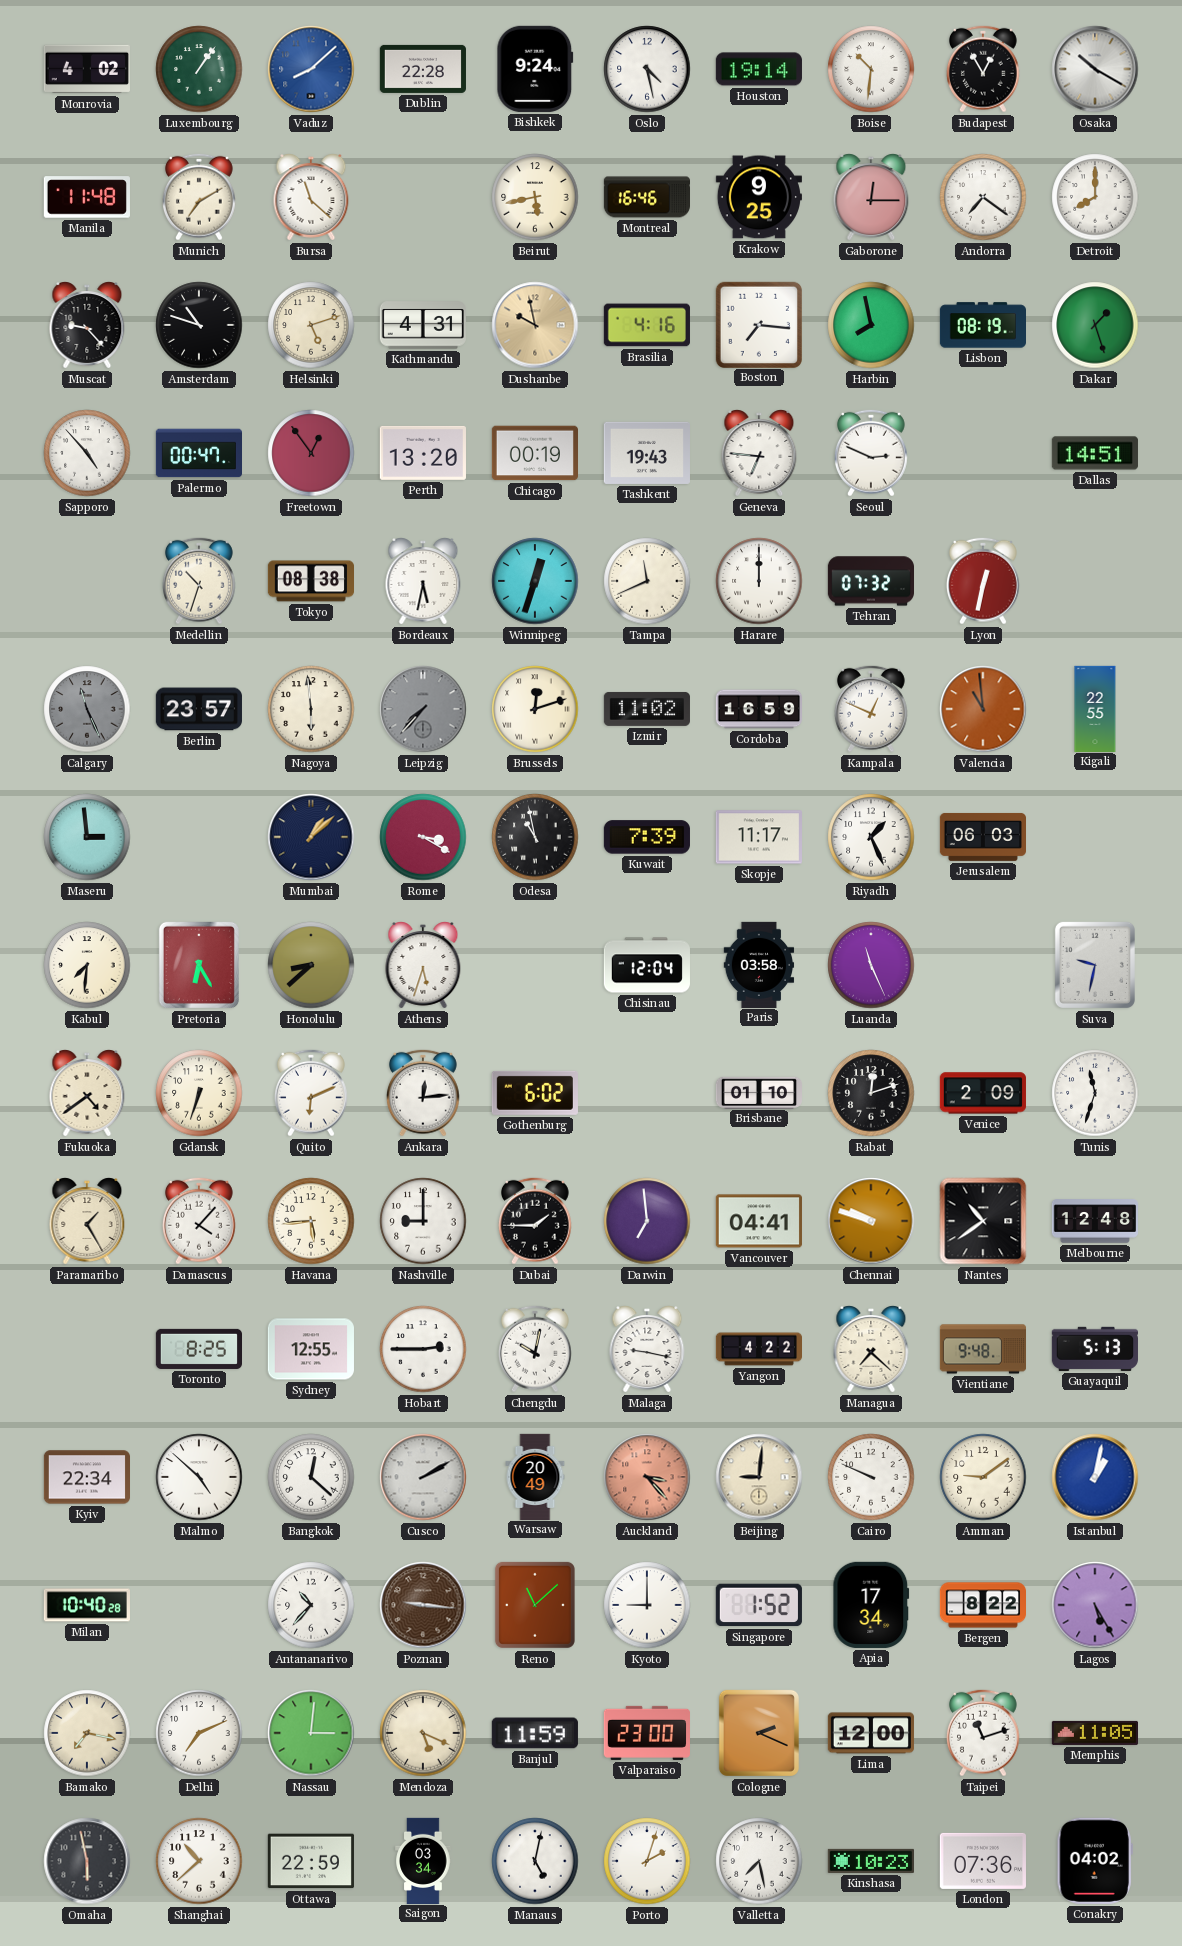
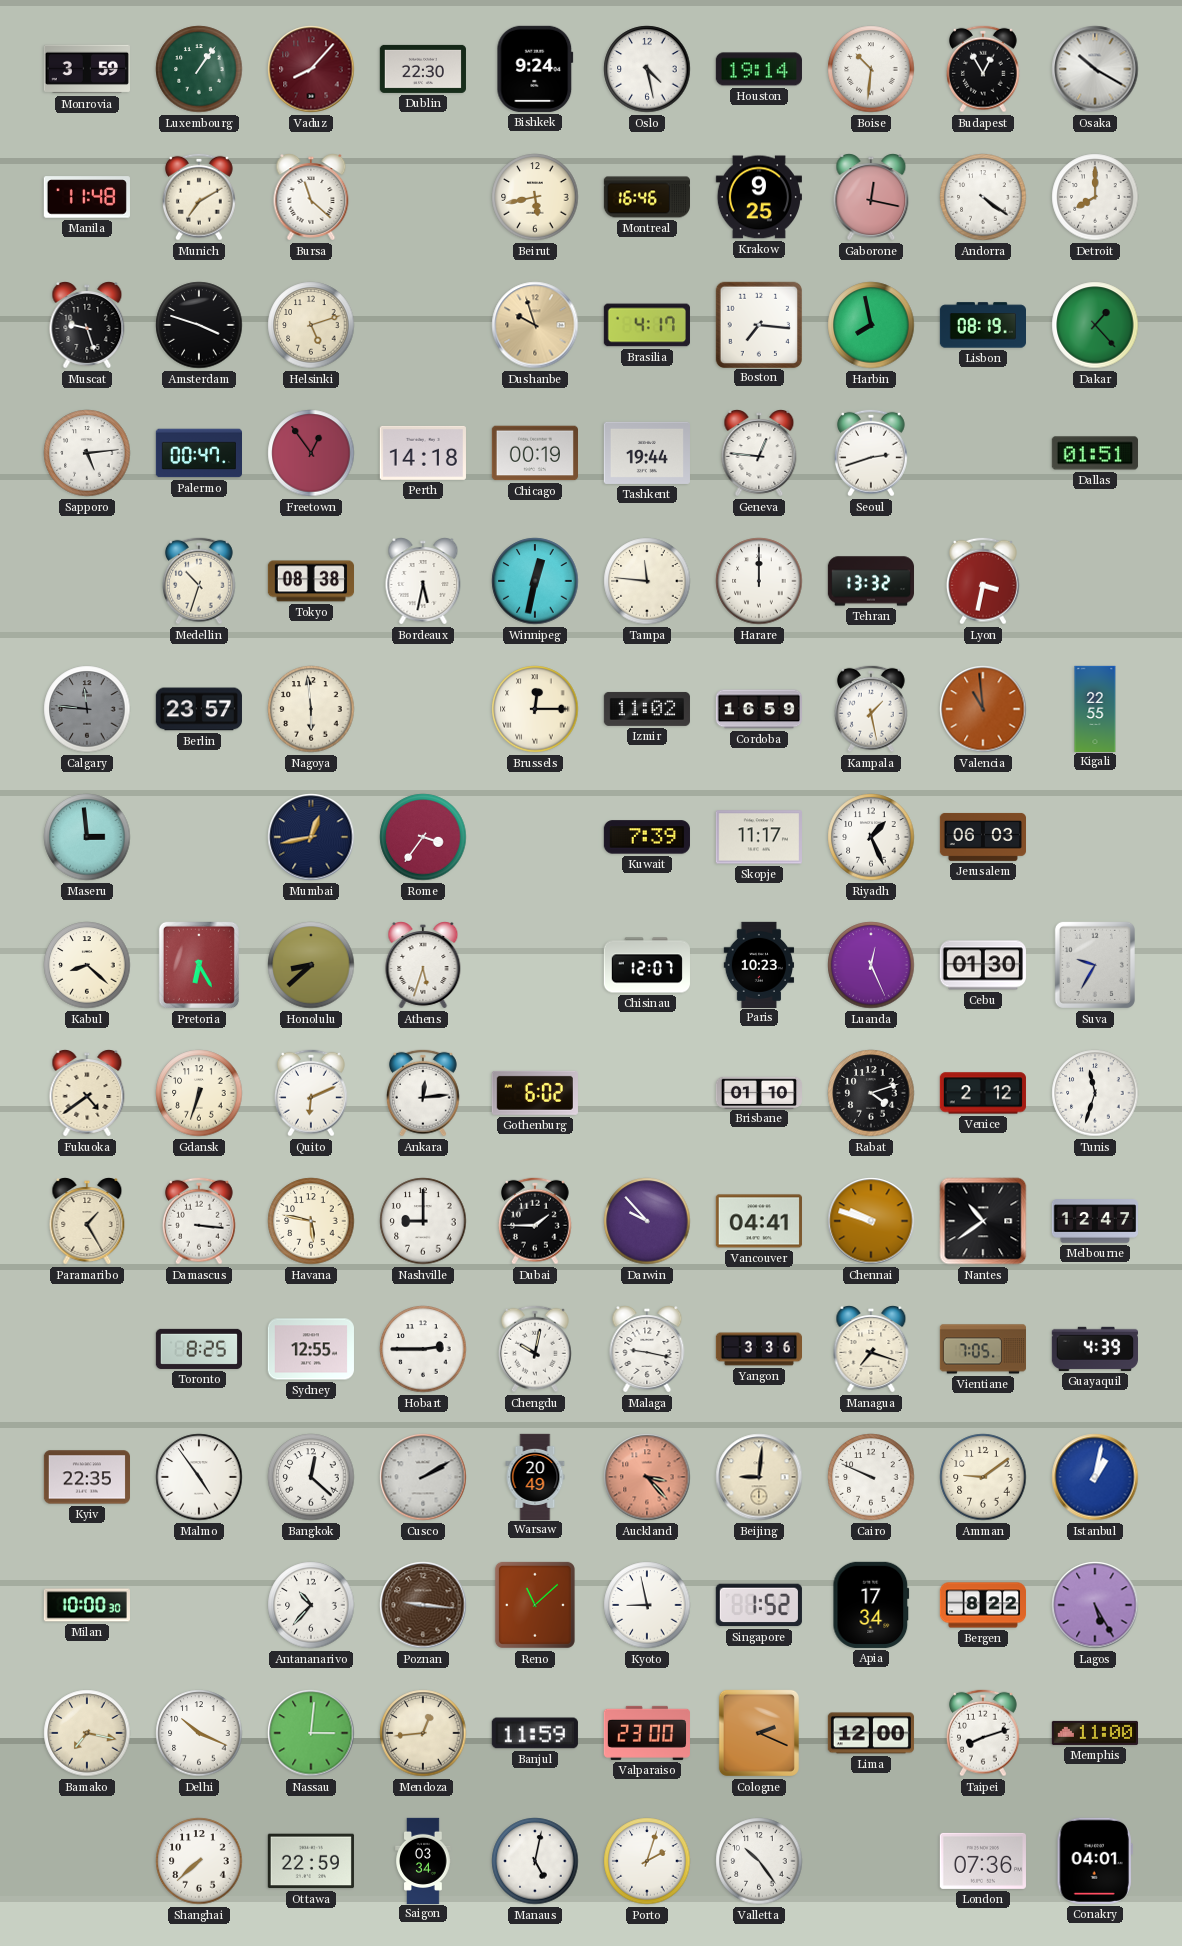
Monrovia: 4:02 -> 3:59 (87, 69)
Vaduz: 8:08 -> 8:07 (311, 69)
Vaduz dial: blue -> burgundy (311, 69)
Dublin: 22:28 -> 22:30 (423, 69)
Gaborone: 12:15 -> 12:17 (871, 197)
Andorra: 7:21 -> 4:21 (983, 197)
Muscat: 9:23 -> 9:27 (87, 325)
Amsterdam: 10:48 -> 3:48 (199, 325)
Kathmandu: 4:31 -> none (423, 325)
Dushanbe: 9:58 -> 9:57 (535, 325)
Brasilia: 4:16 -> 4:17 (647, 325)
Dakar: 1:27 -> 1:23 (1095, 325)
Sapporo: 4:53 -> 5:14 (87, 453)
Perth: 13:20 -> 14:18 (423, 453)
Tashkent: 19:43 -> 19:44 (647, 453)
Geneva: 6:46 -> 12:46 (759, 453)
Seoul: 2:49 -> 2:42 (871, 453)
Dallas: 14:51 -> 01:51 (1095, 453)
Winnipeg: 12:33 -> 12:32 (535, 581)
Tampa: 11:41 -> 11:46 (647, 581)
Tehran: 07:32 -> 13:32 (870, 581)
Lyon: 12:32 -> 3:32 (983, 581)
Calgary: 11:26 -> 11:46 (87, 709)
Leipzig: 7:37 -> none (423, 709)
Brussels: 12:12 -> 12:15 (535, 709)
Kampala: 12:49 -> 1:28 (871, 709)
Mumbai: 1:08 -> 12:43 (311, 837)
Rome: 3:20 -> 3:36 (423, 837)
Odesa: 10:58 -> none (535, 837)
Kabul: 7:31 -> 8:22 (87, 965)
Chisinau: 12:04 -> 12:07 (647, 965)
Paris: 03:58 -> 10:23 (759, 964)
Luanda: 11:26 -> 12:26 (871, 965)
Cebu: none -> 01:30 (983, 965)
Suva: 9:32 -> 9:35 (1095, 965)
Rabat: 12:12 -> 4:12 (871, 1093)
Venice: 2:09 -> 2:12 (983, 1093)
Damascus: 4:07 -> 3:16 (199, 1221)
Havana: 5:44 -> 5:47 (311, 1221)
Darwin: 6:59 -> 9:53 (647, 1221)
Melbourne: 12:48 -> 12:47 (1094, 1221)
Yangon: 4:22 -> 3:36 (758, 1349)
Managua: 7:22 -> 7:18 (871, 1349)
Vientiane: 9:48 -> 7:05 (982, 1349)
Guayaquil: 5:13 -> 4:39 (1095, 1349)
Kyiv: 22:34 -> 22:35 (86, 1477)
Malmo: 4:52 -> 4:54 (199, 1477)
Milan: 10:40 -> 10:00 (86, 1605)
Kyoto: 9:00 -> 8:58 (647, 1605)
Delhi: 7:11 -> 10:19 (199, 1733)
Mendoza: 5:19 -> 12:44 (423, 1733)
Taipei: 11:12 -> 8:12 (983, 1733)
Memphis: 11:05 -> 11:00 (1094, 1733)
Omaha: 5:58 -> none (87, 1861)
Shanghai: 10:38 -> 7:38 (199, 1861)
Valletta: 7:28 -> 10:24 (759, 1861)
Kinshasa: 10:23 -> none (871, 1861)
Conakry: 04:02 -> 04:01 (1095, 1861)
